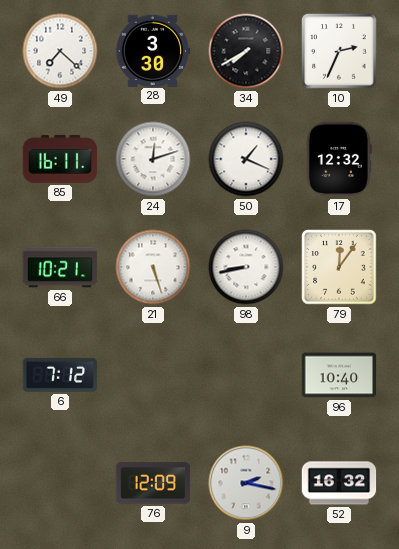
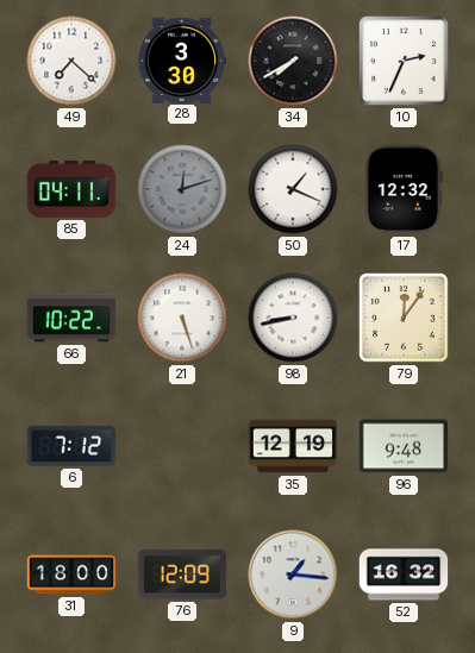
85: 16:11 -> 04:11 (71, 189)
24 dial: white -> grey (182, 189)
66: 10:21 -> 10:22 (71, 318)
35: none -> 12:19 (293, 446)
96: 10:40 -> 9:48 (404, 446)
31: none -> 18:00 (71, 574)
9: 2:17 -> 1:16 (293, 574)
